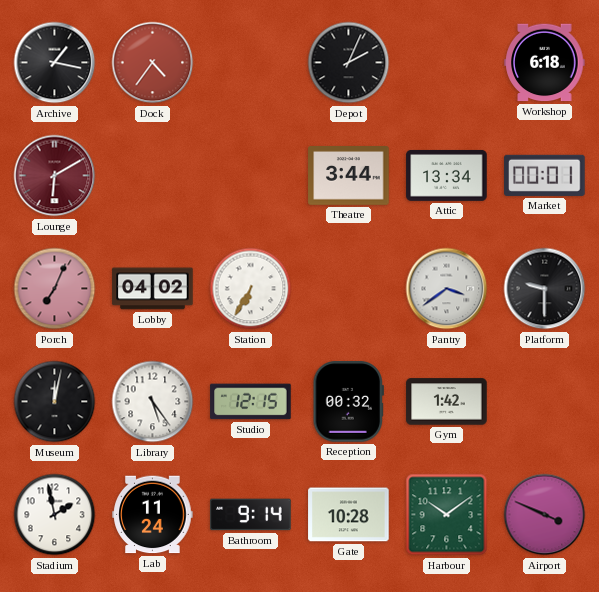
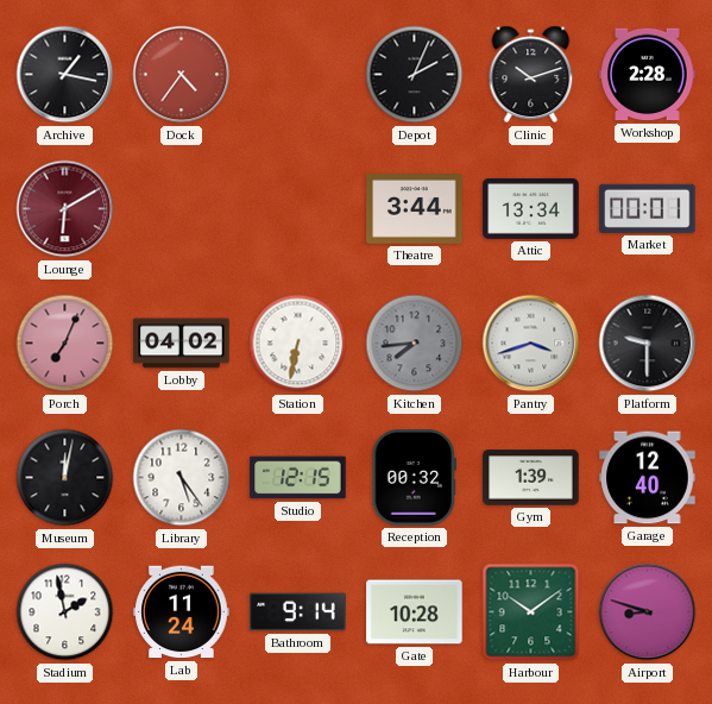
Clinic: none -> 10:12 (531, 75)
Workshop: 6:18 -> 2:28 (648, 75)
Station: 6:35 -> 6:32 (298, 344)
Kitchen: none -> 7:44 (415, 344)
Pantry: 3:39 -> 3:42 (531, 344)
Gym: 1:42 -> 1:39 (531, 478)
Garage: none -> 12:40 (648, 478)
Airport: 3:49 -> 8:48 (648, 612)
